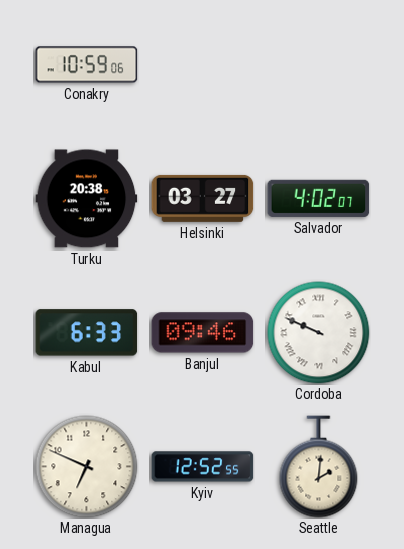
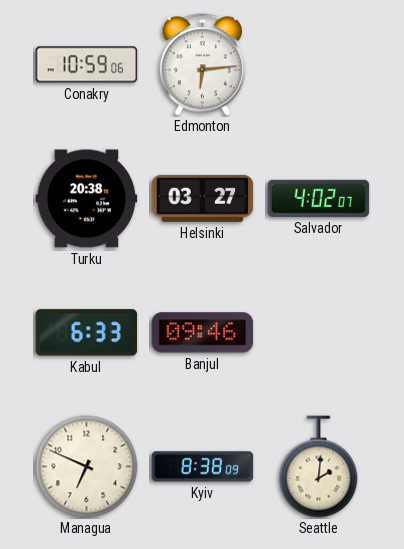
Edmonton: none -> 6:14 (202, 65)
Cordoba: 9:49 -> none (319, 333)
Kyiv: 12:52 -> 8:38 (203, 467)
